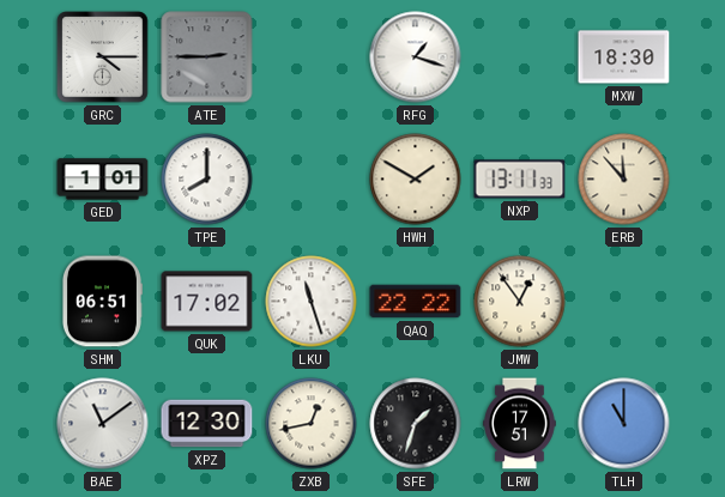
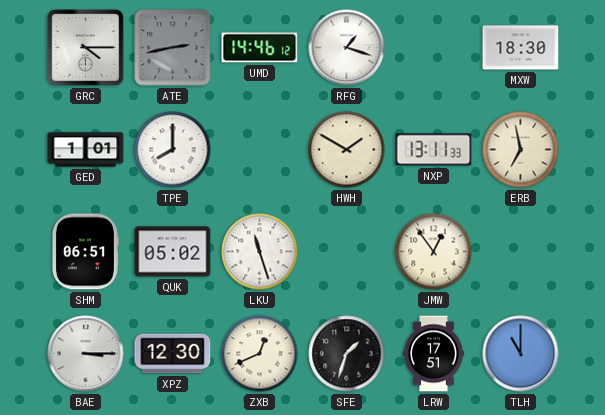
ATE: 2:45 -> 2:43 (173, 48)
UMD: none -> 14:46 (260, 48)
ERB: 11:53 -> 6:58 (521, 150)
QUK: 17:02 -> 05:02 (173, 252)
QAQ: 22:22 -> none (416, 302)
BAE: 11:09 -> 3:15 (86, 354)
ZXB: 12:43 -> 12:41 (260, 354)
